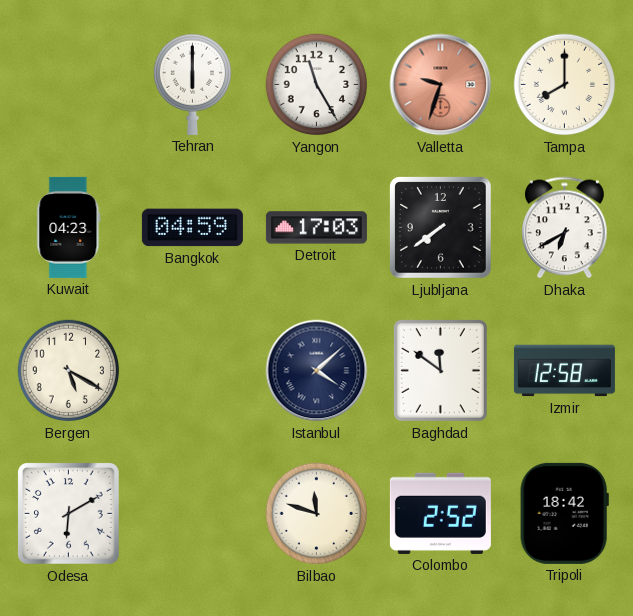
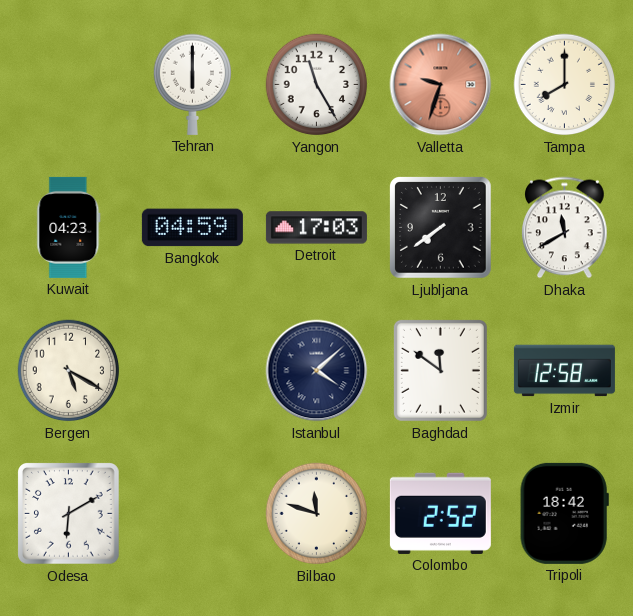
Dhaka: 6:40 -> 11:40 (565, 228)
